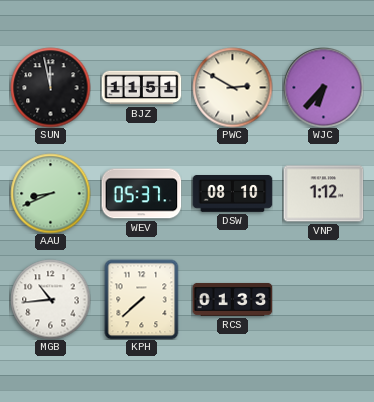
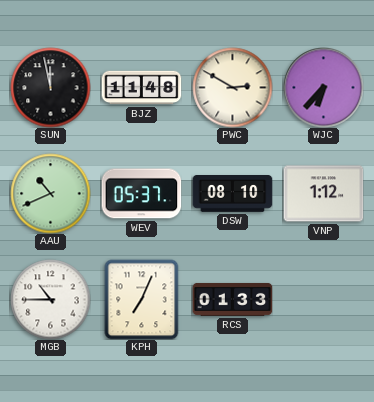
BJZ: 11:51 -> 11:48 (141, 88)
AAU: 8:41 -> 10:41 (50, 193)
MGB: 10:44 -> 10:45 (50, 299)
KPH: 7:38 -> 7:04 (142, 299)
